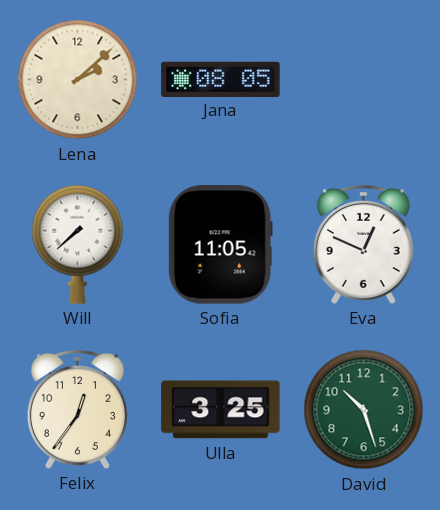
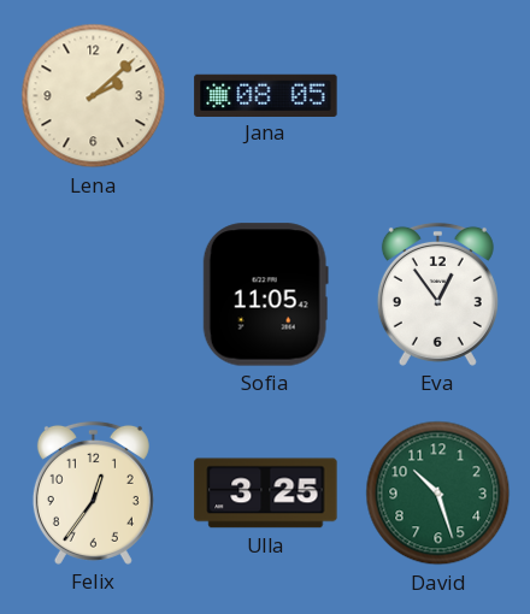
Will: 7:38 -> none (78, 244)
Eva: 12:49 -> 12:54 (437, 294)
